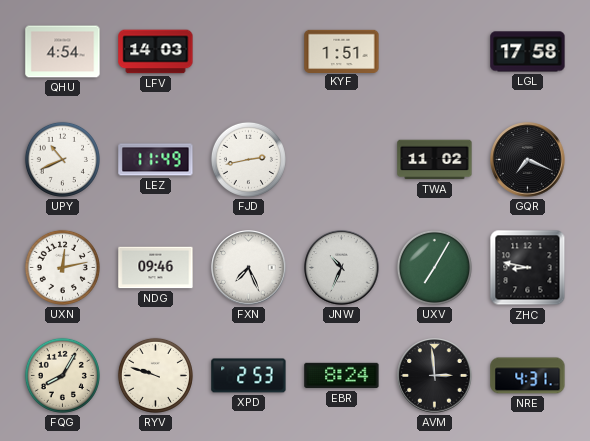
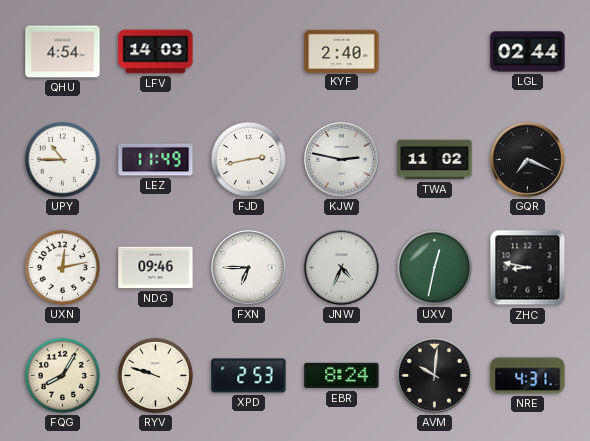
KYF: 1:51 -> 2:40 (342, 51)
LGL: 17:58 -> 02:44 (528, 52)
UPY: 10:41 -> 10:45 (62, 159)
KJW: none -> 2:47 (342, 160)
FXN: 7:26 -> 6:45 (249, 268)
JNW: 10:34 -> 4:34 (342, 268)
UXV: 7:05 -> 12:32 (434, 267)
AVM: 2:59 -> 10:01 (435, 376)
